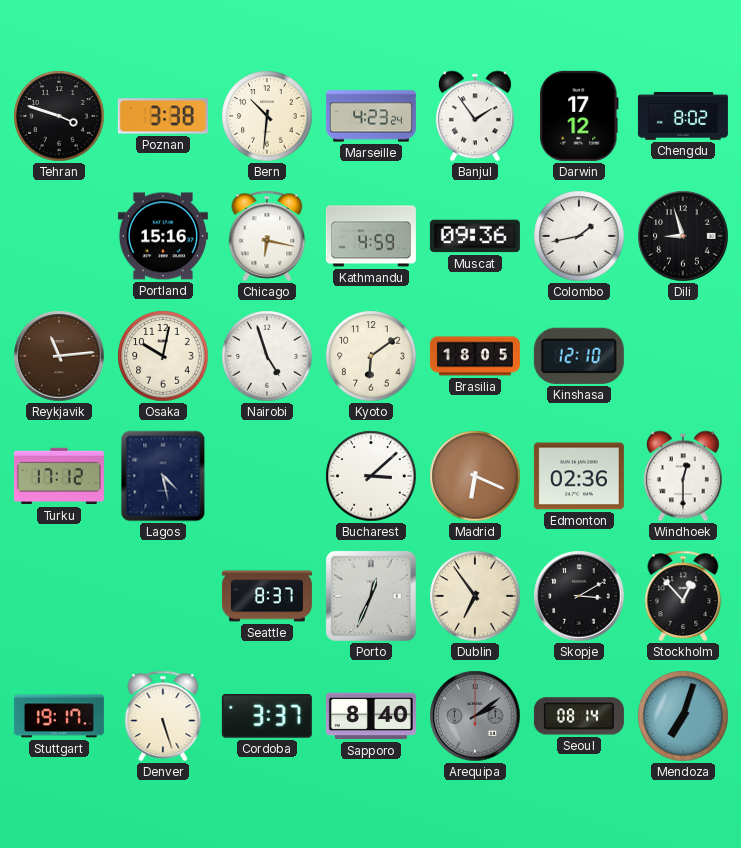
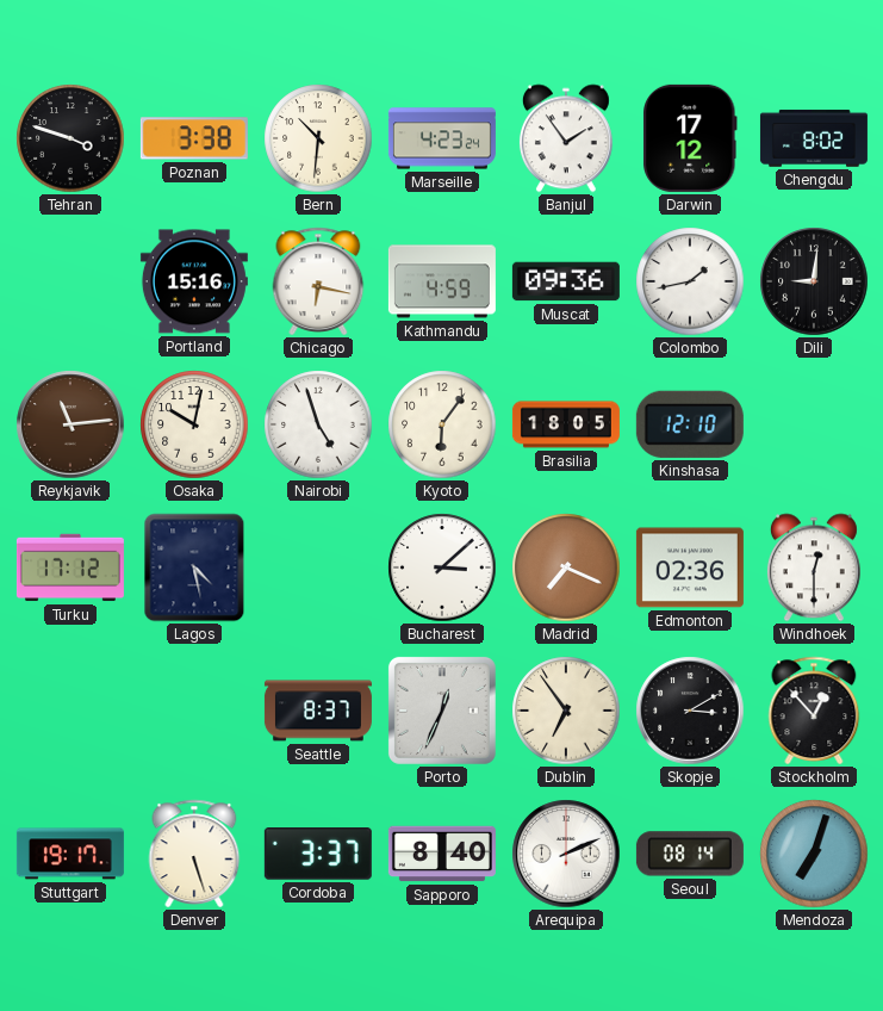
Dili: 8:57 -> 9:01 (814, 281)
Kyoto: 6:09 -> 6:06 (442, 424)
Madrid: 6:19 -> 7:19 (566, 567)
Arequipa: 2:09 -> 2:11 (566, 854)
Arequipa dial: grey -> white (566, 854)
